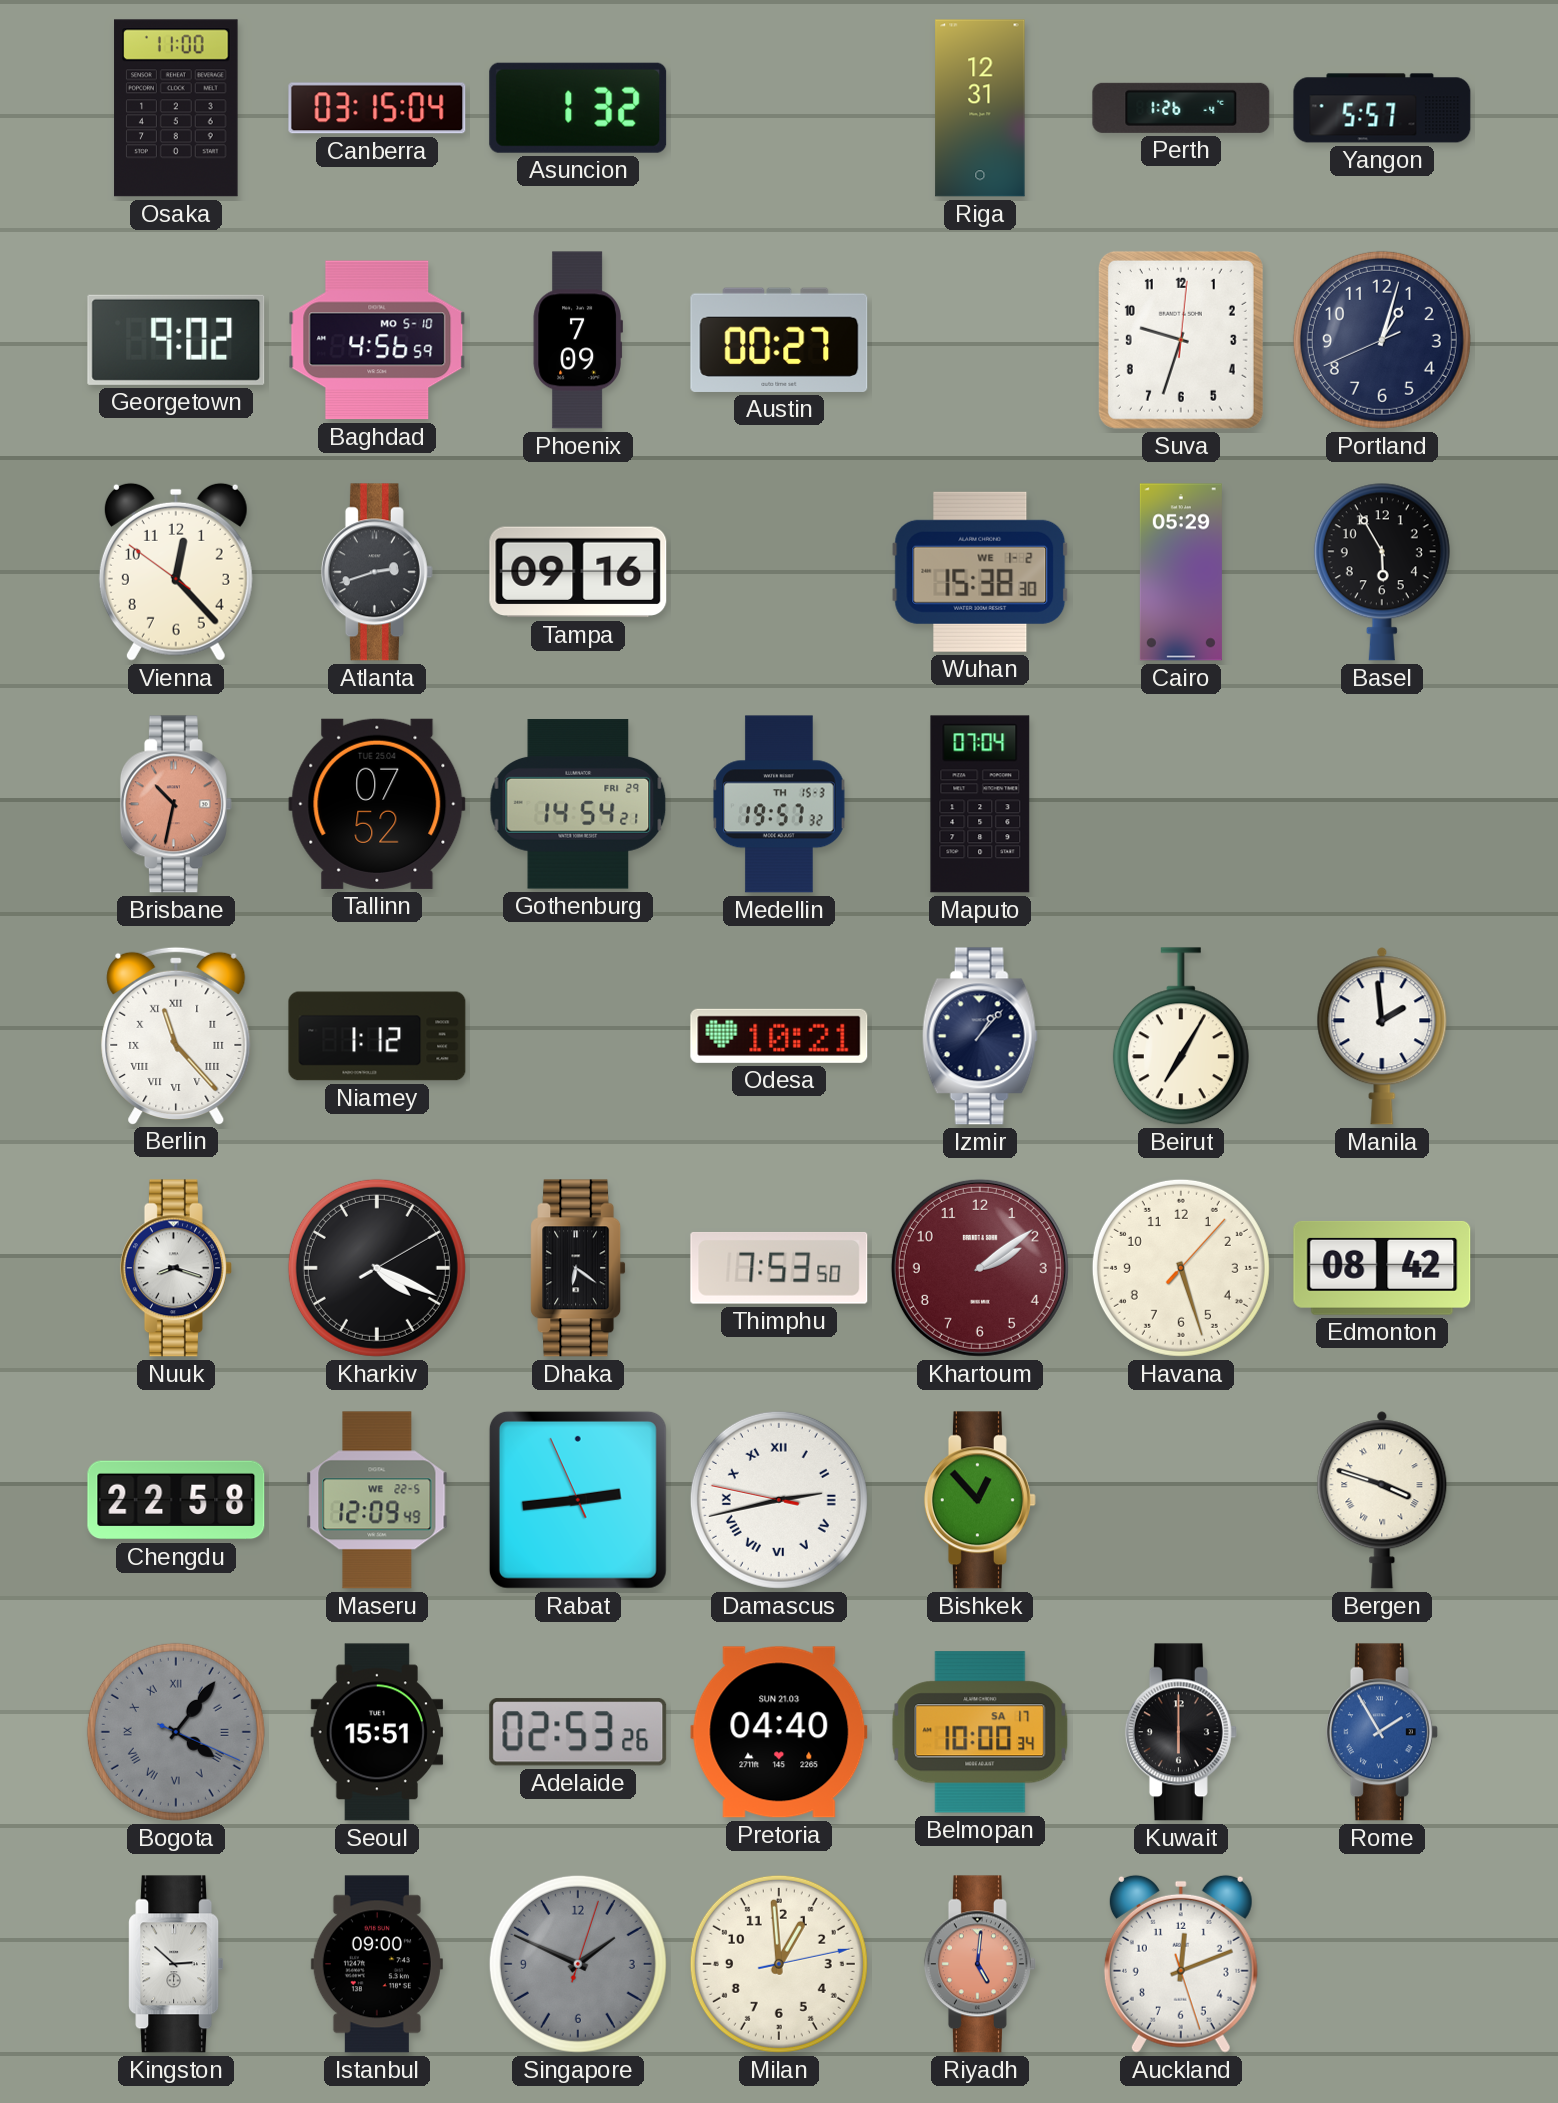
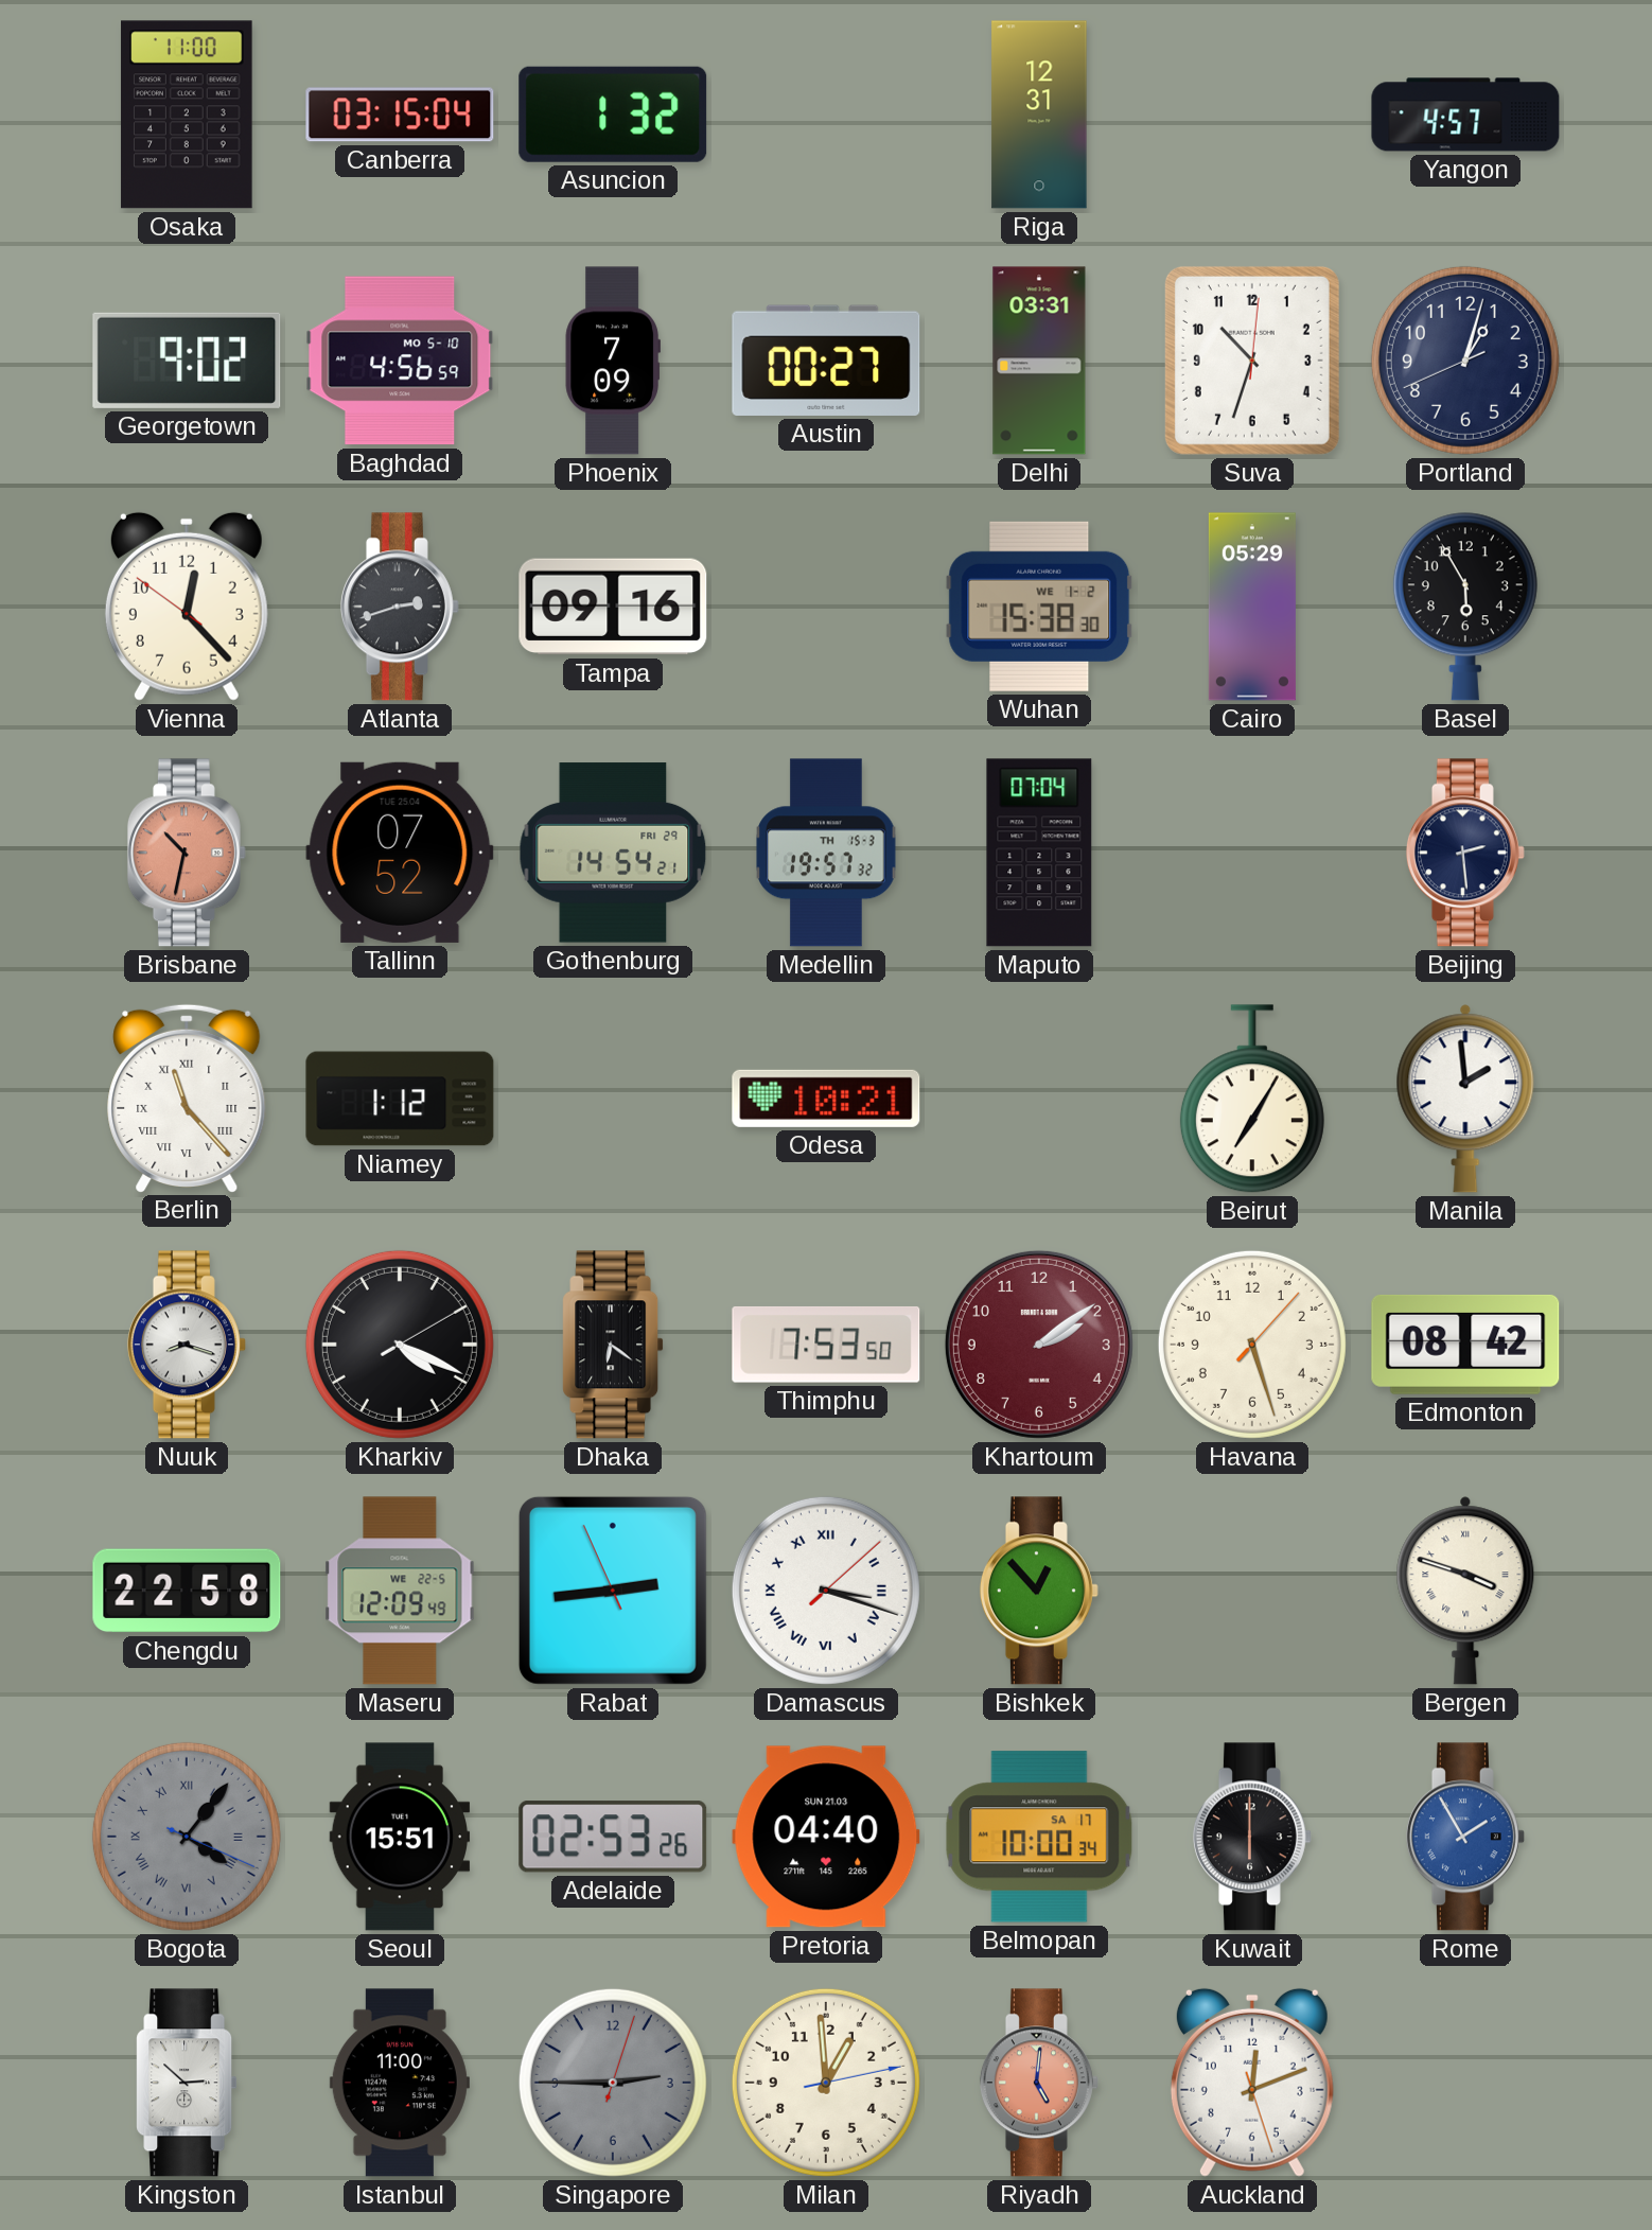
Perth: 1:26 -> none (1181, 108)
Yangon: 5:57 -> 4:57 (1465, 115)
Delhi: none -> 03:31 (1039, 361)
Suva: 9:33 -> 10:33 (1252, 361)
Beijing: none -> 2:29 (1465, 853)
Izmir: 1:07 -> none (980, 1036)
Damascus: 2:42 -> 3:18 (826, 1591)
Istanbul: 09:00 -> 11:00 (400, 2083)
Singapore: 1:49 -> 2:45 (613, 2083)
